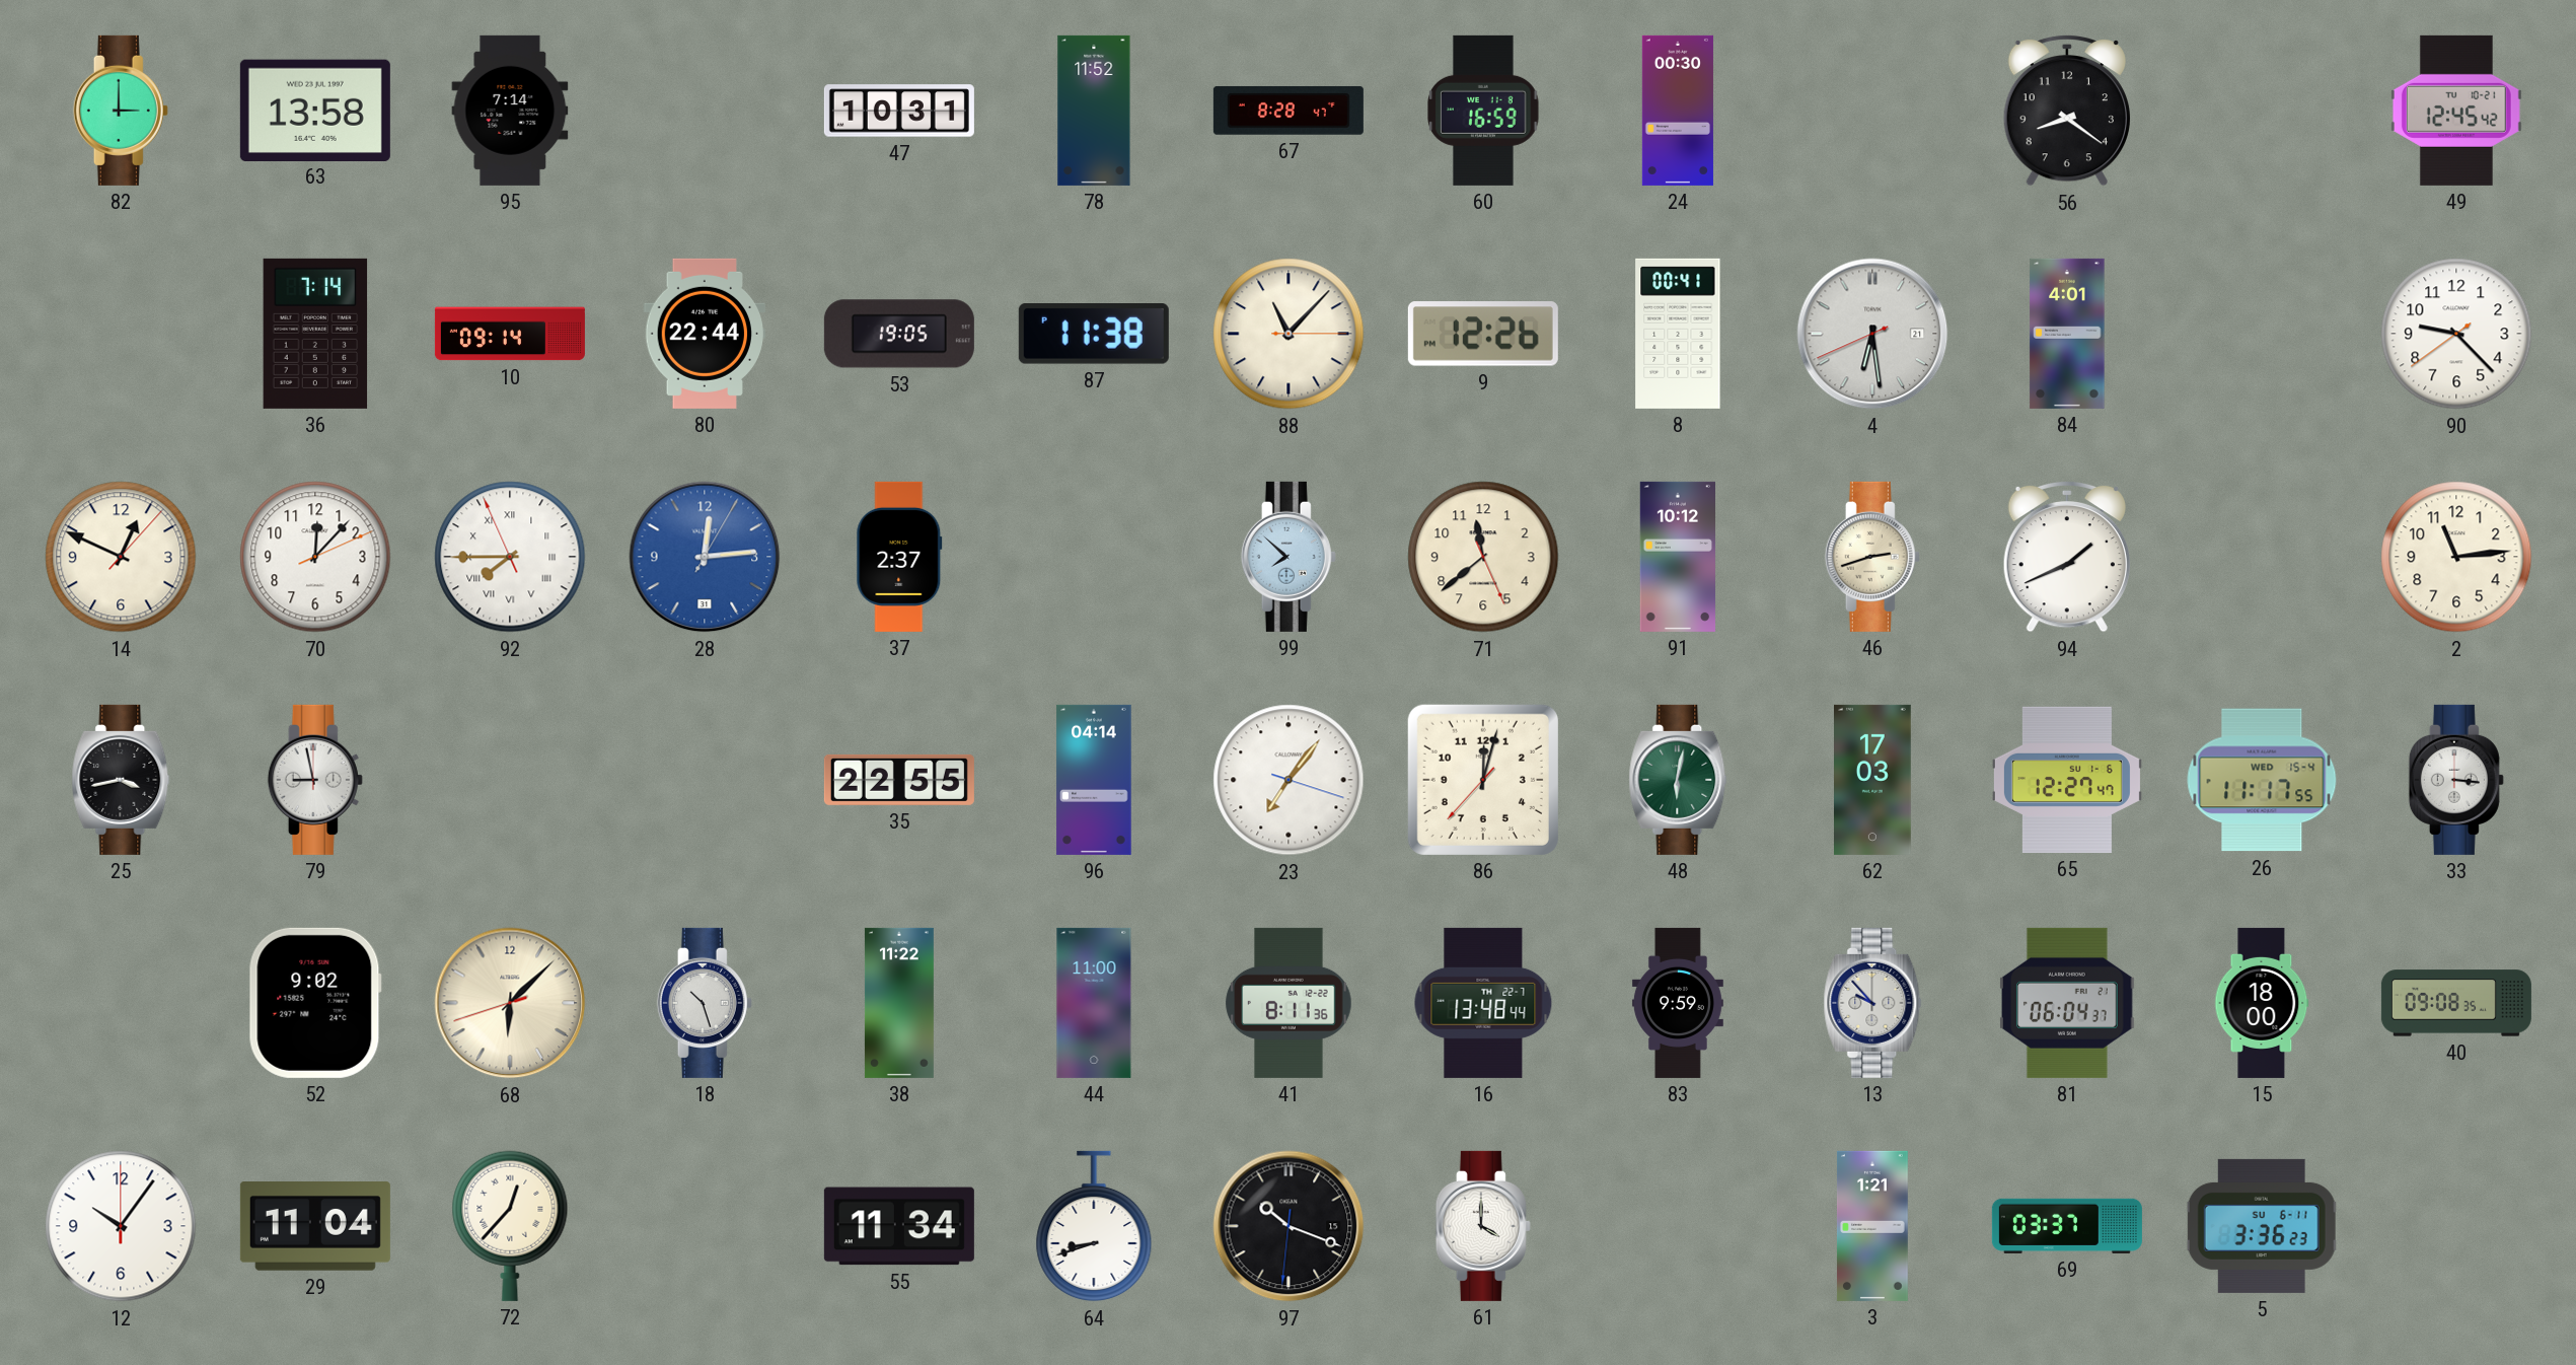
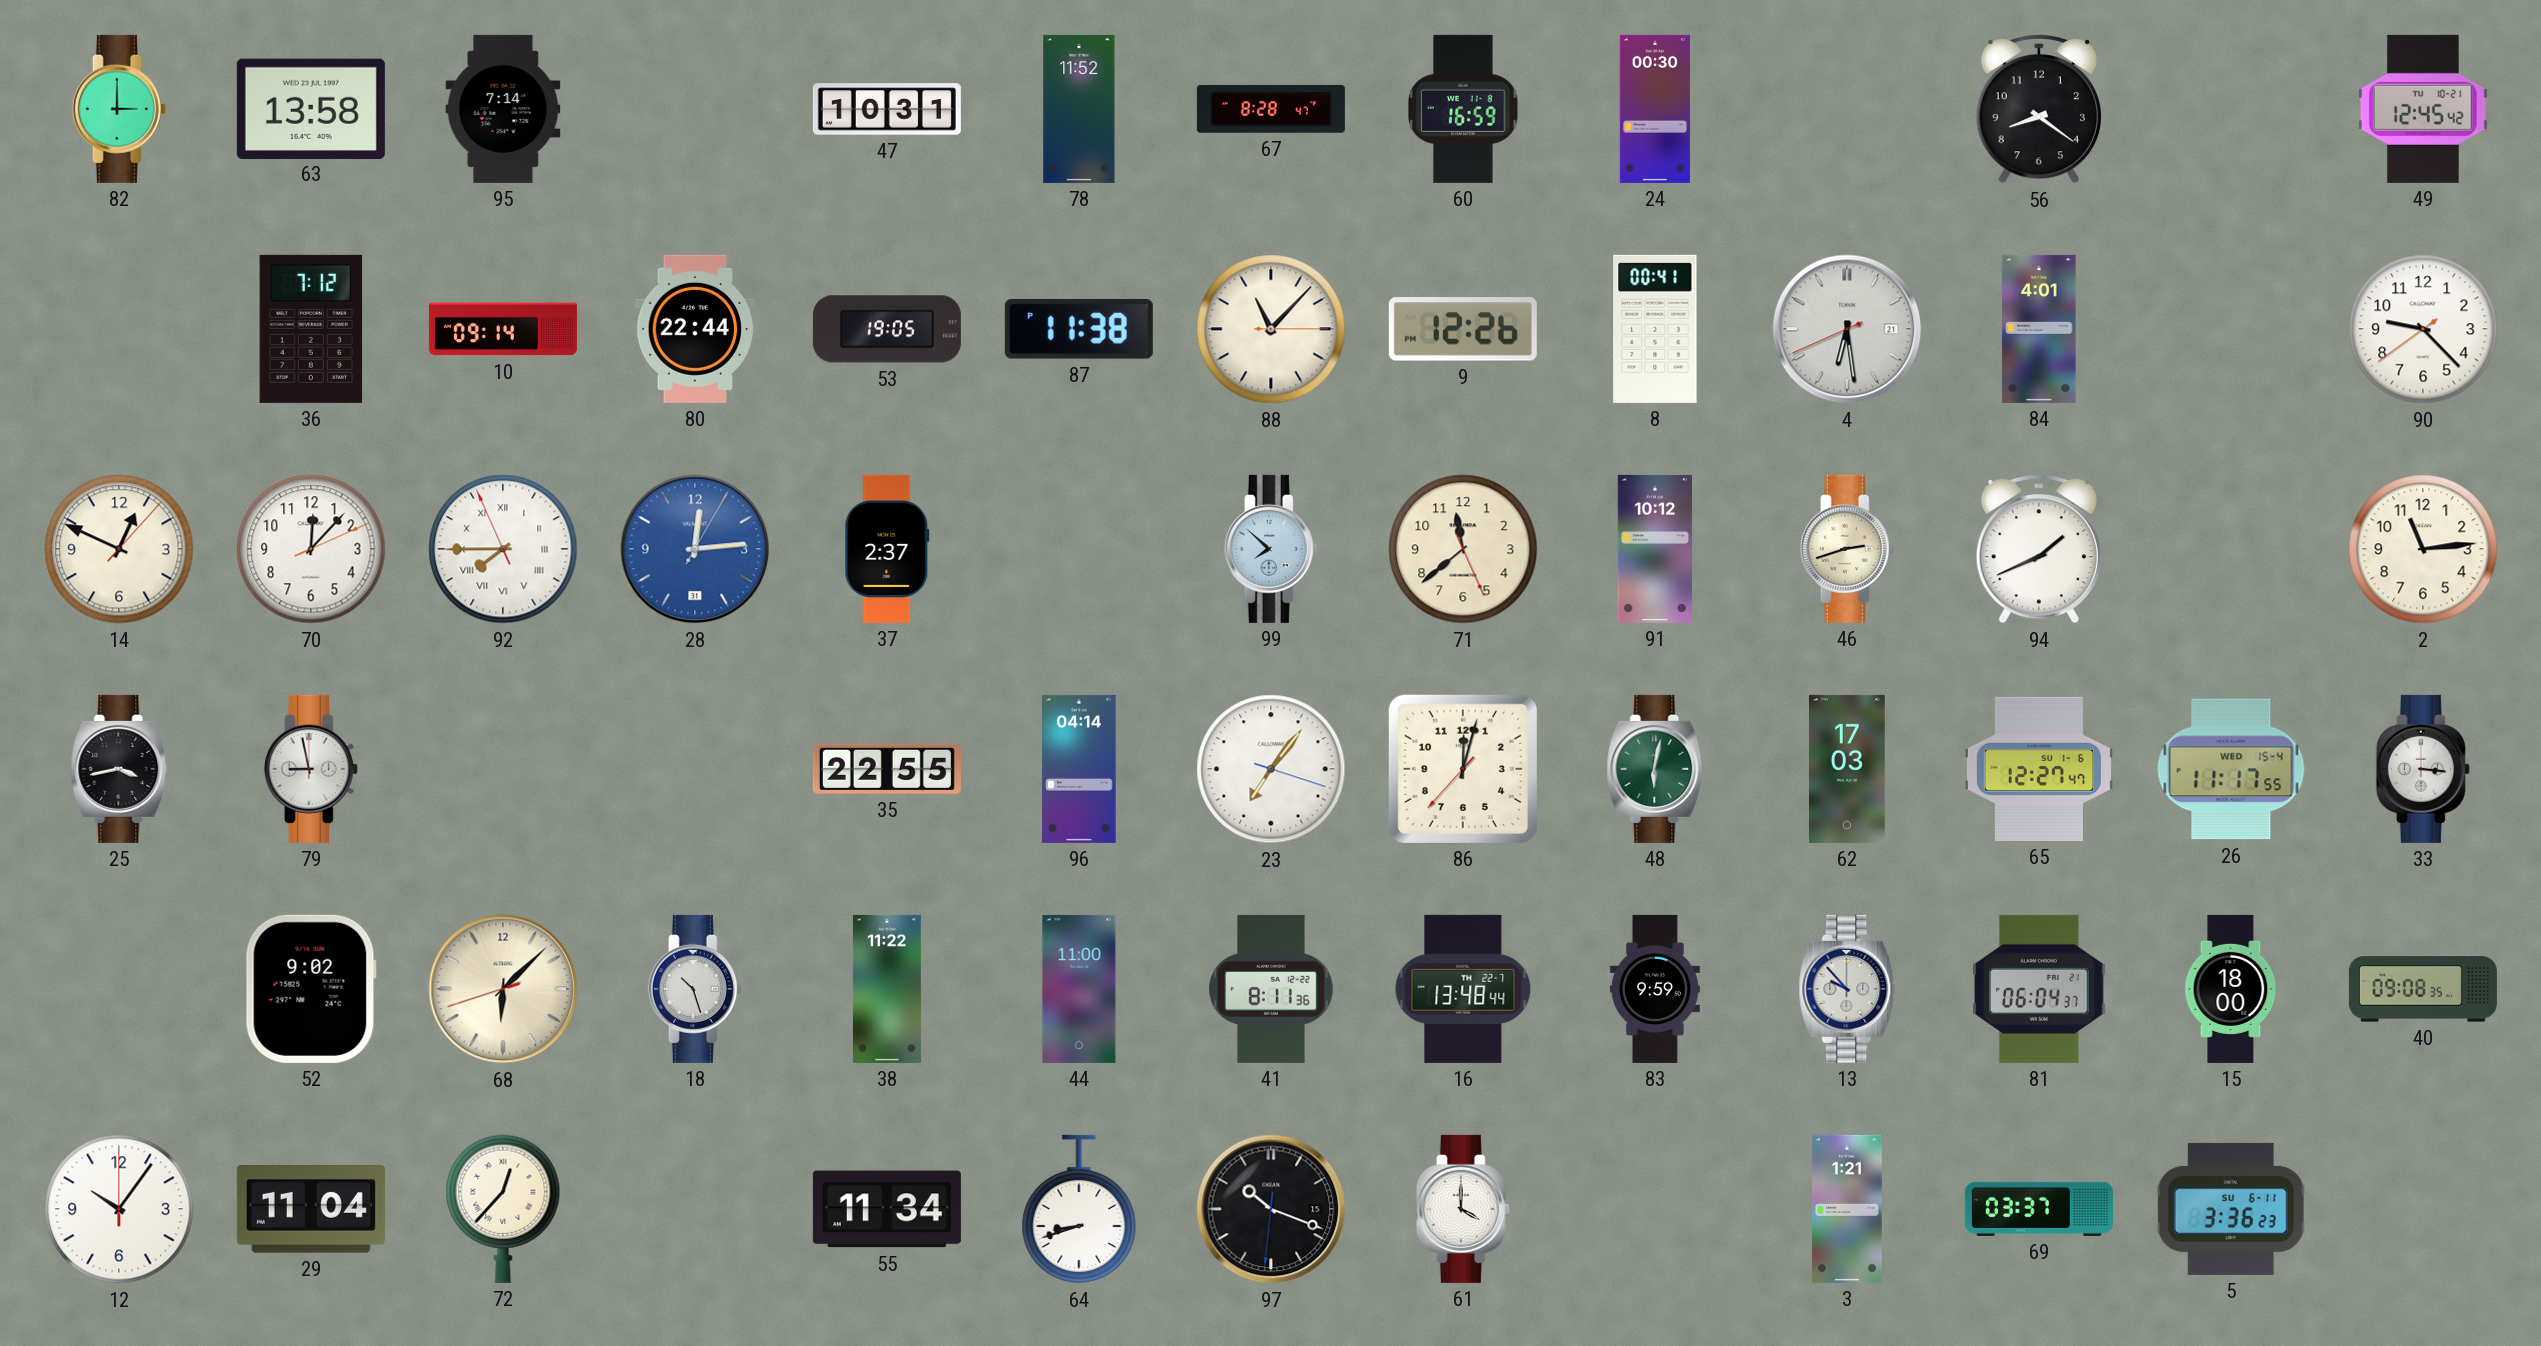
36: 7:14 -> 7:12 (311, 329)
